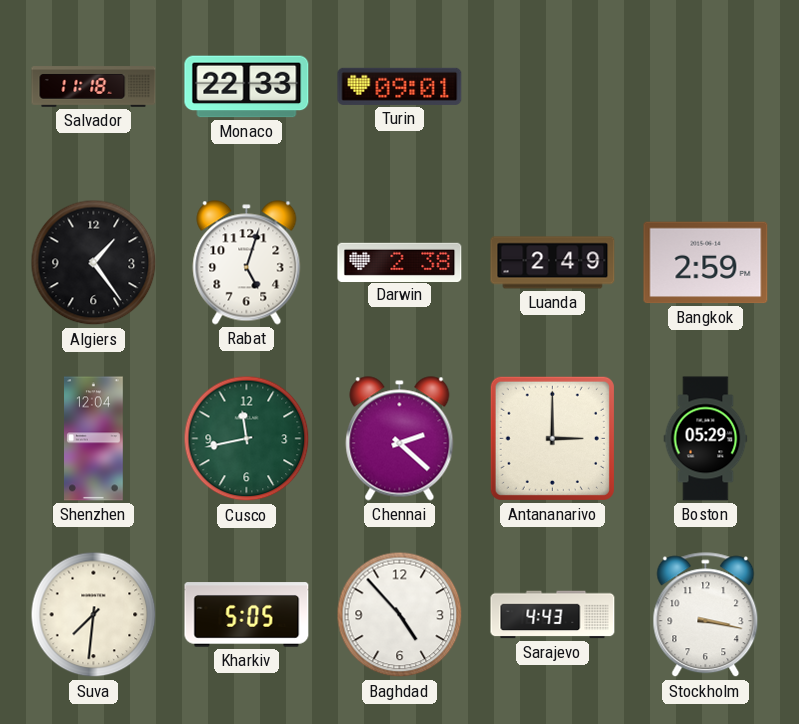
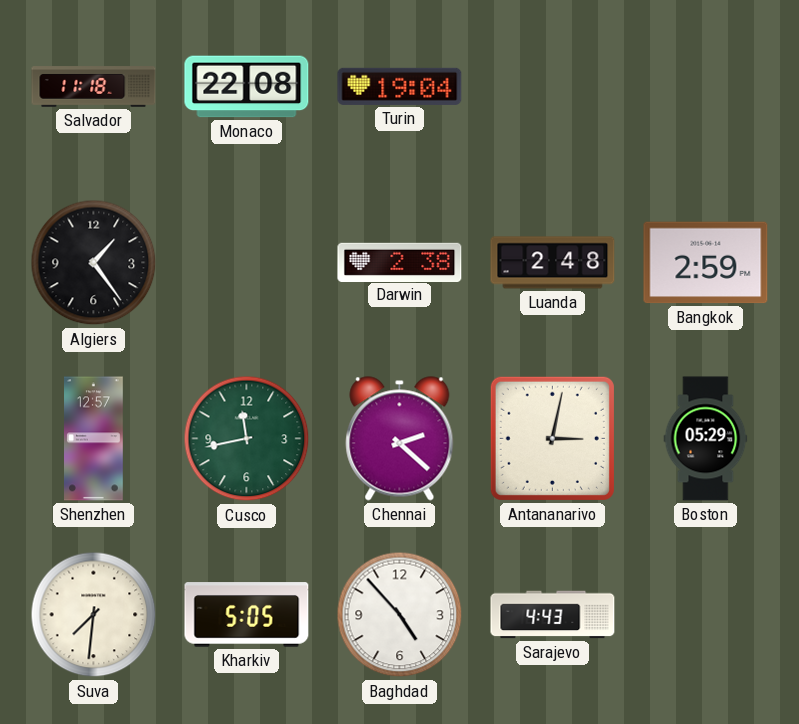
Monaco: 22:33 -> 22:08 (247, 87)
Turin: 09:01 -> 19:04 (400, 86)
Rabat: 5:03 -> none (247, 263)
Luanda: 2:49 -> 2:48 (553, 263)
Shenzhen: 12:04 -> 12:57 (94, 439)
Antananarivo: 3:00 -> 3:02 (552, 438)
Stockholm: 3:17 -> none (706, 615)
